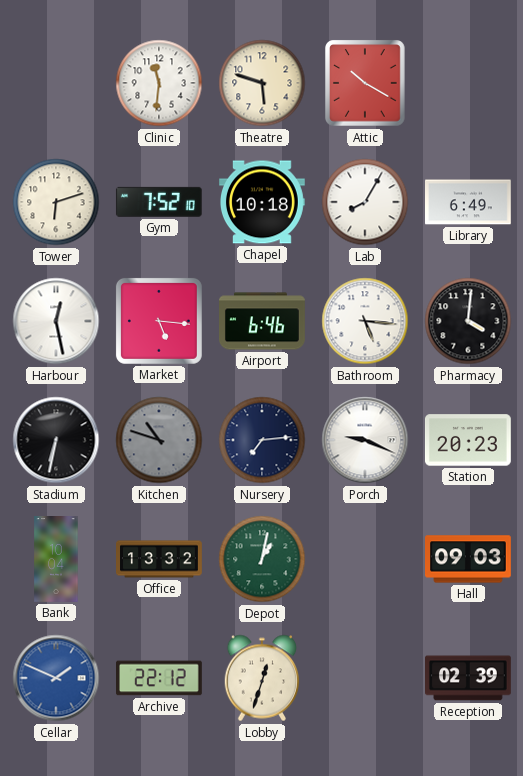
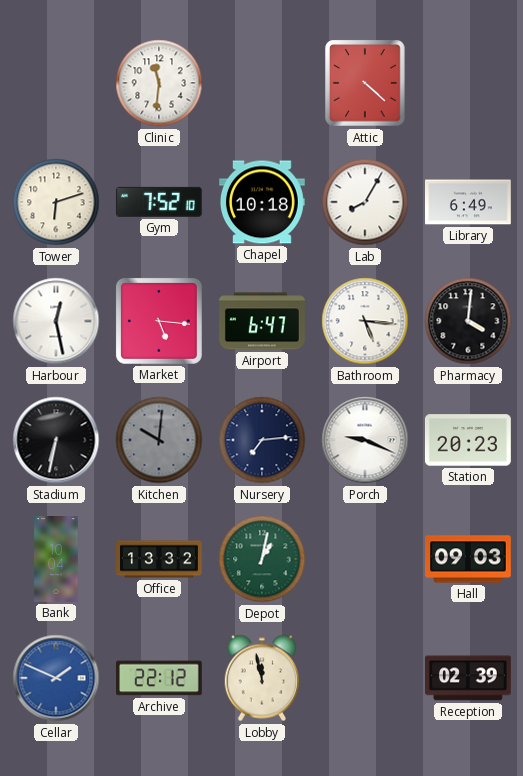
Theatre: 5:48 -> none (262, 83)
Attic: 10:20 -> 4:22 (366, 84)
Airport: 6:46 -> 6:47 (263, 321)
Kitchen: 10:48 -> 10:01 (159, 440)
Lobby: 12:33 -> 11:58 (262, 678)
